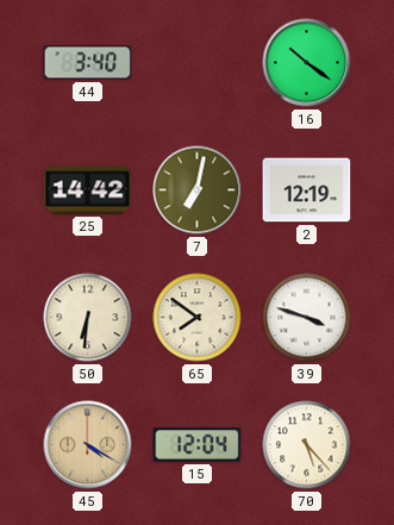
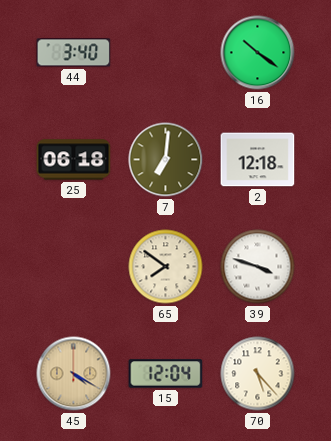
25: 14:42 -> 06:18 (74, 160)
7: 7:02 -> 7:01 (166, 160)
2: 12:19 -> 12:18 (258, 160)
50: 6:31 -> none (88, 318)
